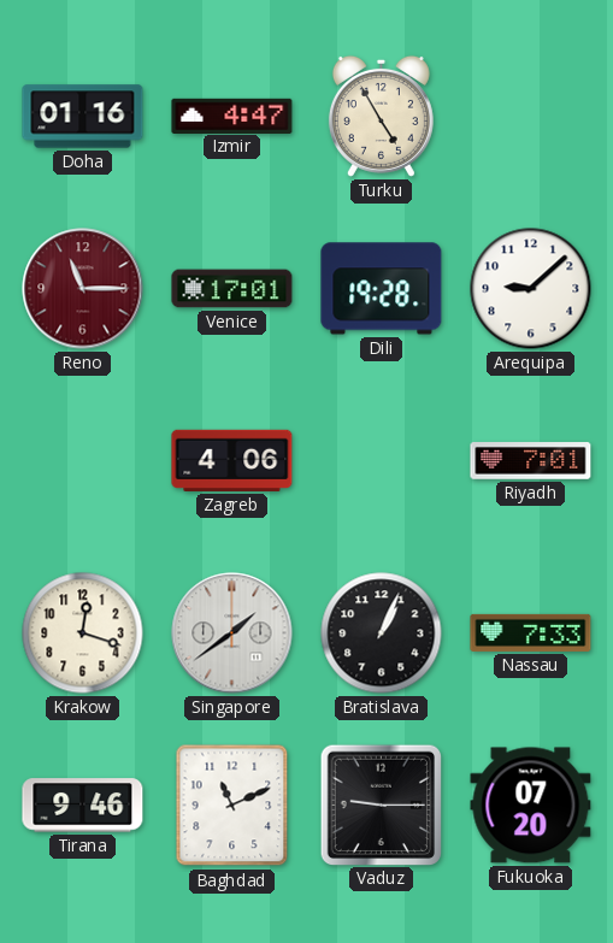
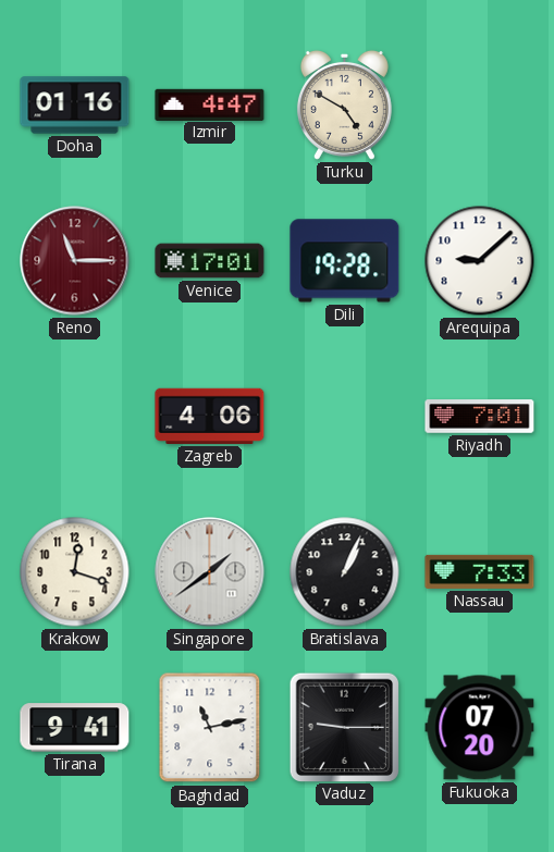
Turku: 4:55 -> 4:50 (344, 104)
Tirana: 9:46 -> 9:41 (75, 728)
Baghdad: 11:11 -> 11:13 (210, 728)
